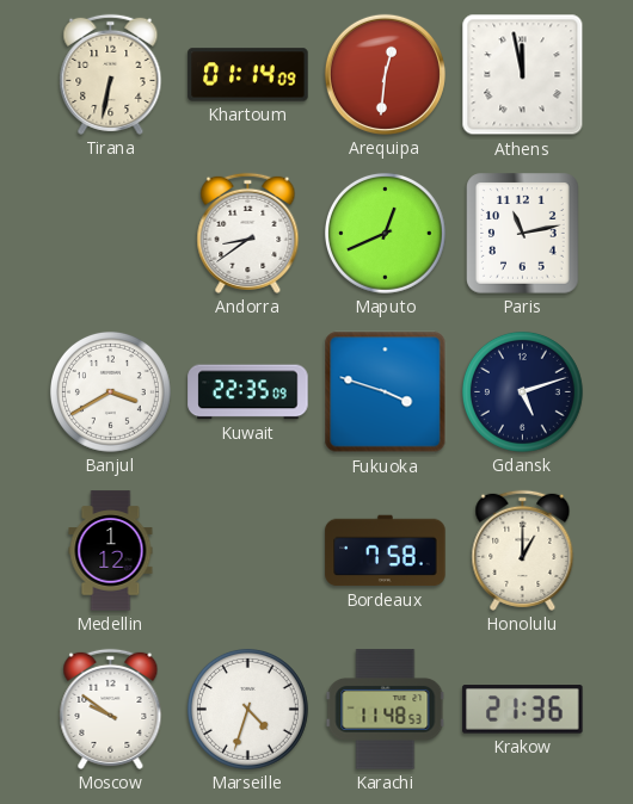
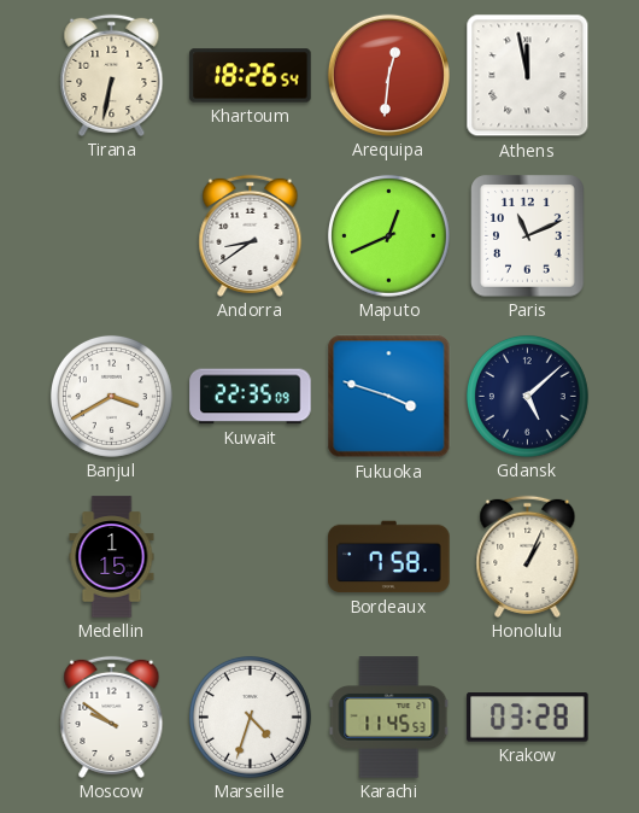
Khartoum: 01:14 -> 18:26 (251, 76)
Paris: 11:13 -> 11:11 (528, 236)
Gdansk: 5:12 -> 5:08 (527, 396)
Medellin: 1:12 -> 1:15 (112, 557)
Honolulu: 1:00 -> 1:04 (528, 556)
Karachi: 11:48 -> 11:45 (389, 718)
Krakow: 21:36 -> 03:28 (528, 718)
